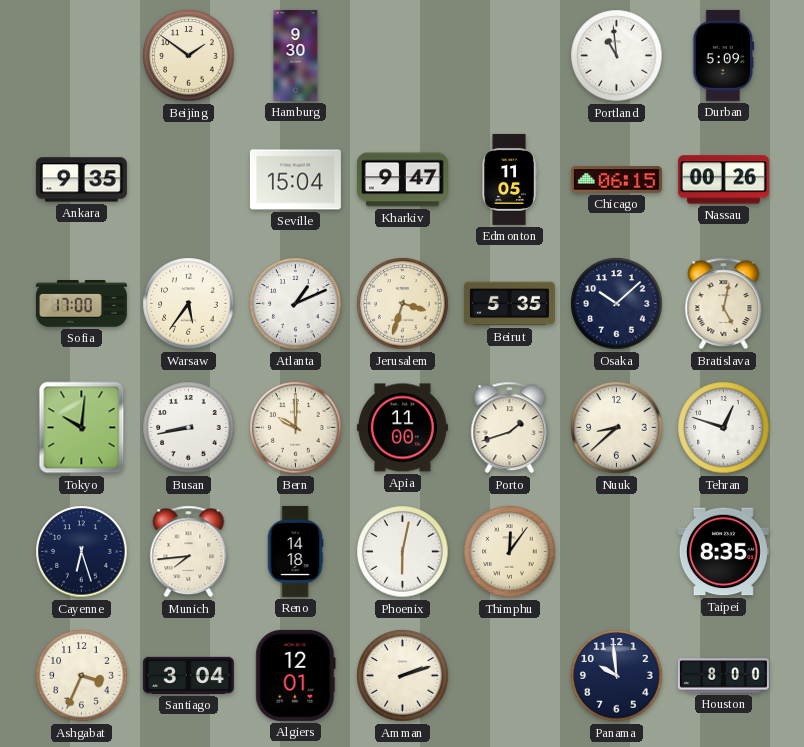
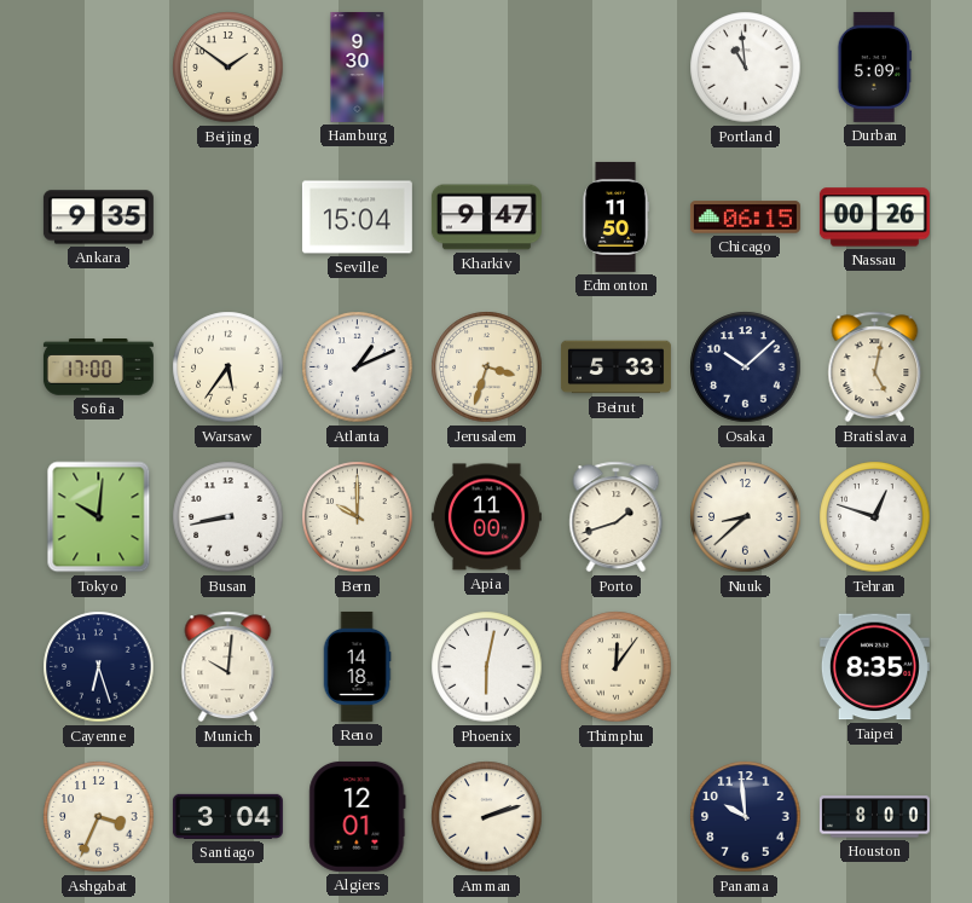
Edmonton: 11:05 -> 11:50 (615, 216)
Beirut: 5:35 -> 5:33 (615, 367)
Munich: 7:44 -> 10:01 (228, 667)
